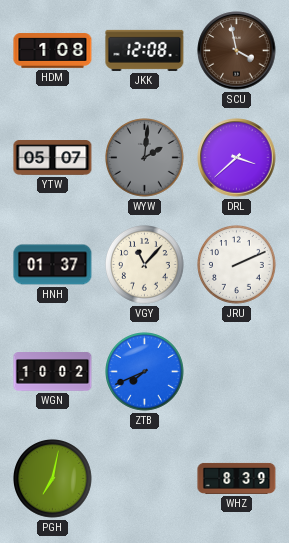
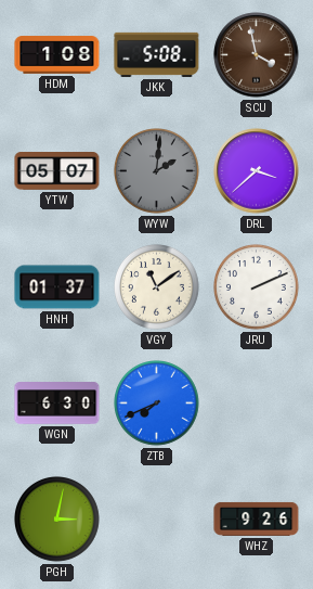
JKK: 12:08 -> 5:08 (157, 54)
VGY: 11:07 -> 11:09 (157, 287)
WGN: 10:02 -> 6:30 (57, 404)
PGH: 7:02 -> 3:02 (57, 520)
WHZ: 8:39 -> 9:26 (257, 518)
